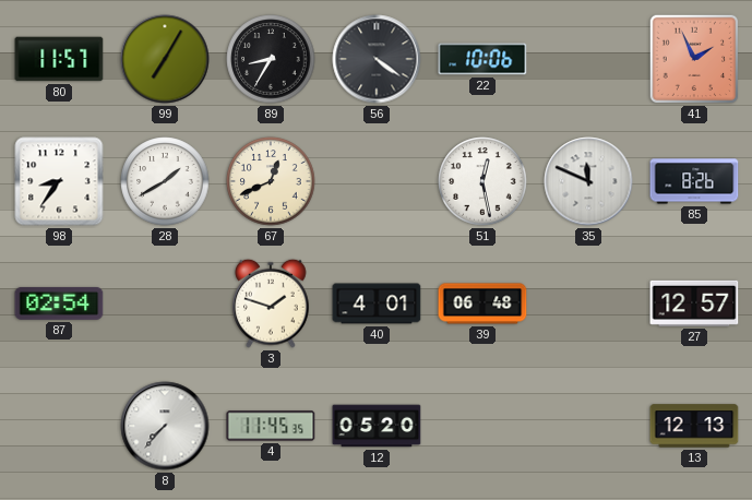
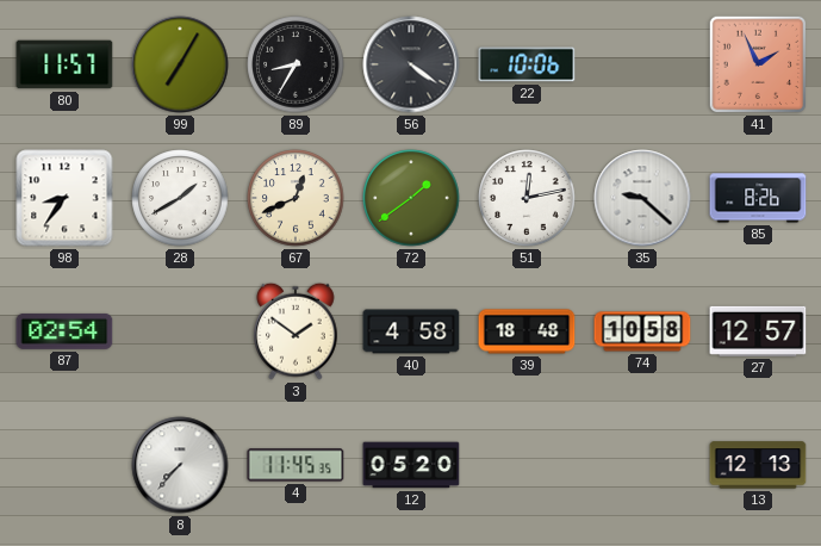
72: none -> 1:39 (411, 198)
51: 12:28 -> 12:13 (527, 198)
35: 11:49 -> 9:22 (642, 198)
3: 1:48 -> 1:51 (296, 331)
40: 4:01 -> 4:58 (411, 331)
39: 06:48 -> 18:48 (527, 331)
74: none -> 10:58 (642, 331)
